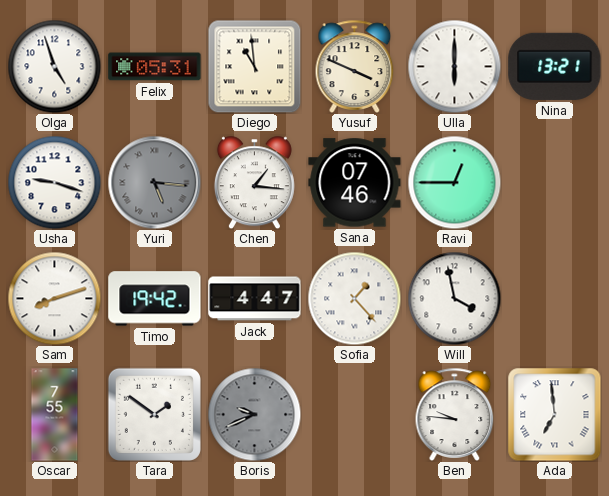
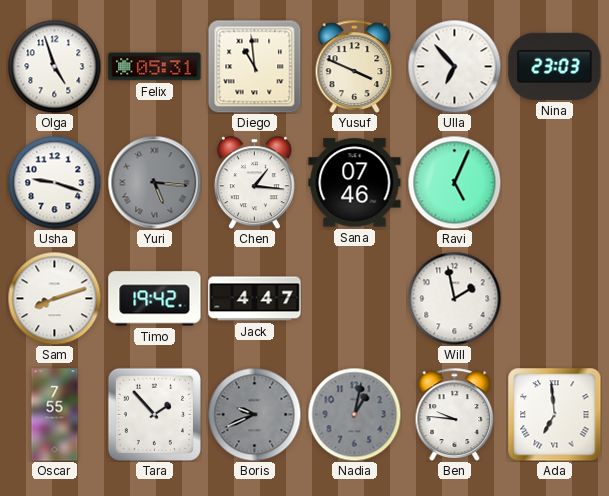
Ulla: 6:00 -> 6:53 (454, 66)
Nina: 13:21 -> 23:03 (555, 66)
Ravi: 12:45 -> 5:04 (454, 182)
Sofia: 1:23 -> none (354, 298)
Will: 3:58 -> 1:58 (454, 298)
Tara: 1:51 -> 1:53 (154, 414)
Nadia: none -> 1:02 (354, 414)
